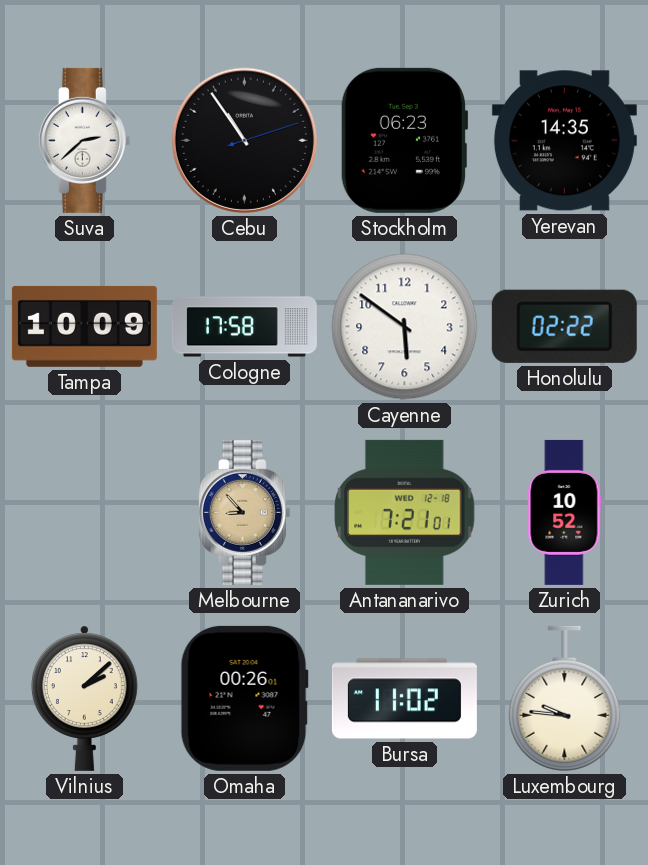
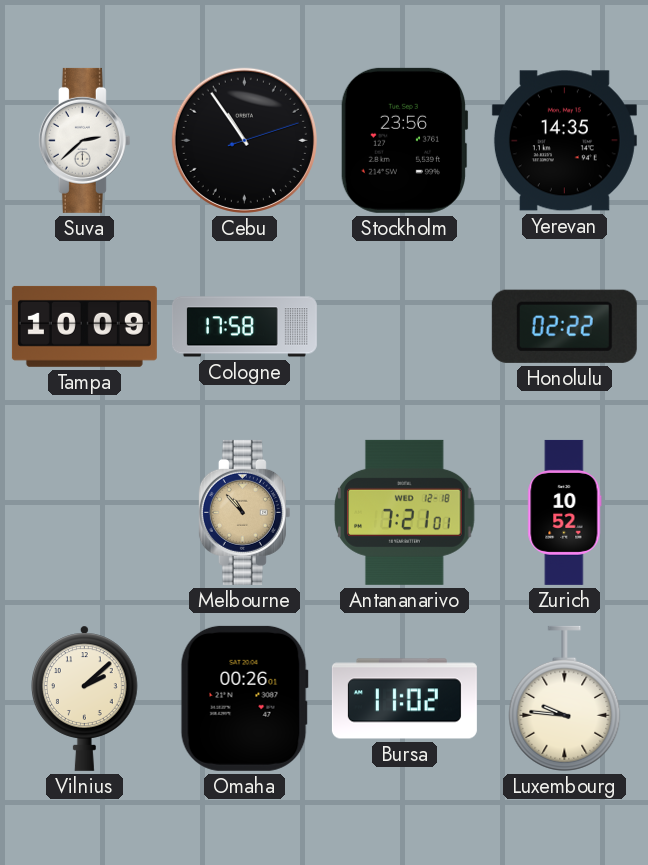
Stockholm: 06:23 -> 23:56 (404, 140)
Cayenne: 5:51 -> none (405, 327)
Melbourne: 8:53 -> 10:53 (244, 512)
